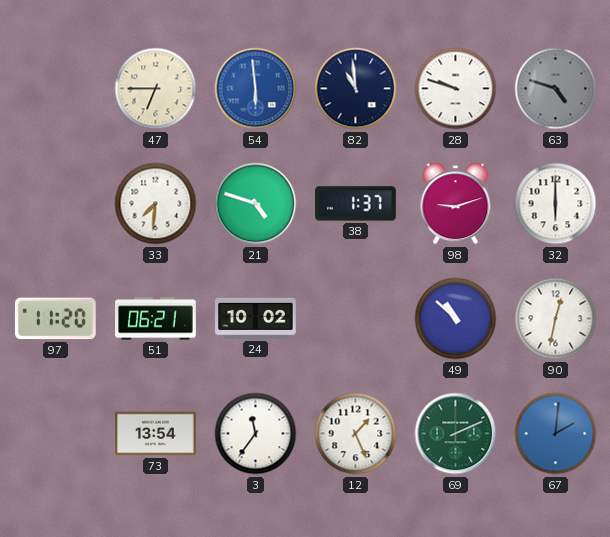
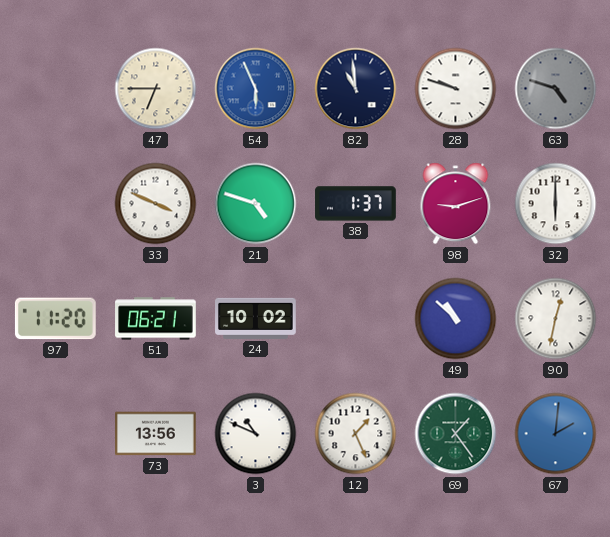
54: 5:59 -> 5:56 (256, 89)
33: 7:31 -> 3:49 (156, 204)
73: 13:54 -> 13:56 (156, 434)
3: 11:36 -> 10:49 (256, 434)
69: 2:11 -> 1:24 (456, 434)
